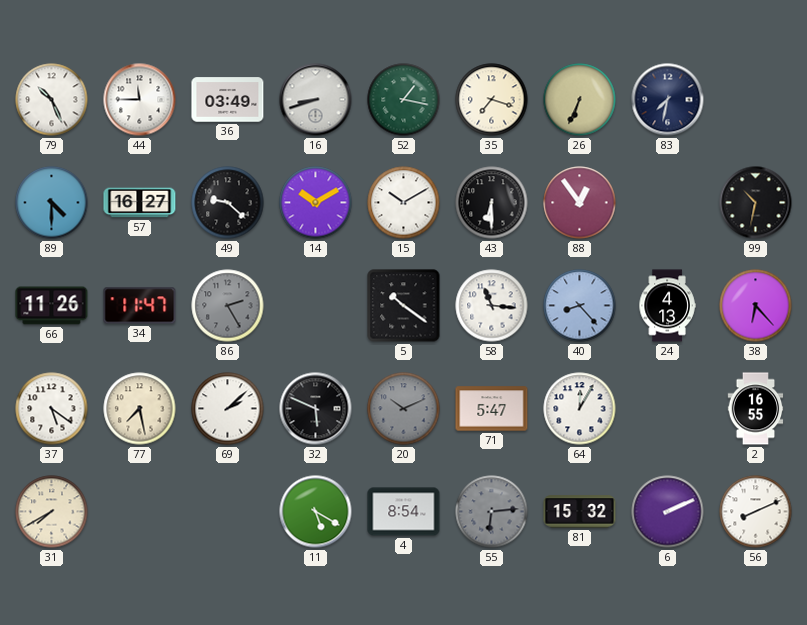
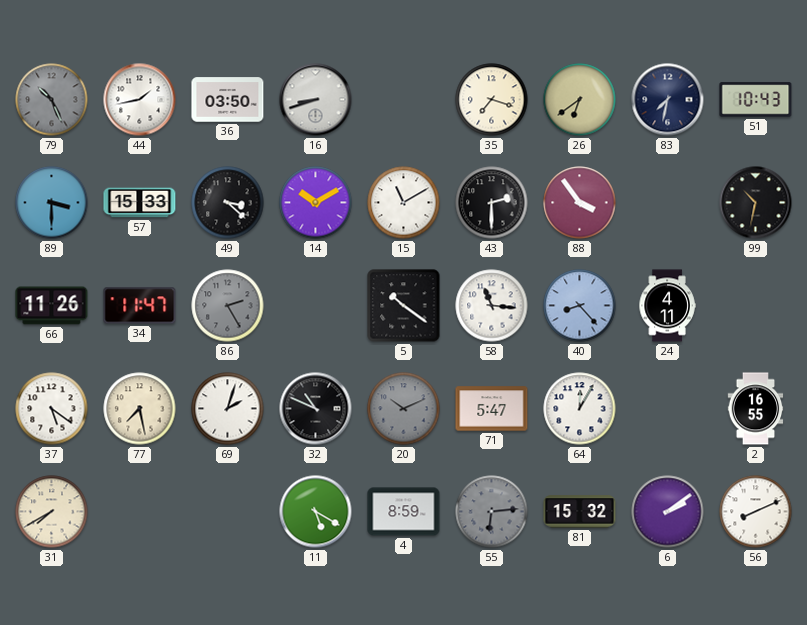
79 dial: white -> grey (52, 100)
44: 11:45 -> 1:43 (140, 100)
36: 03:49 -> 03:50 (228, 100)
52: 1:17 -> none (404, 100)
26: 6:34 -> 6:39 (580, 100)
51: none -> 10:43 (756, 100)
89: 4:30 -> 3:30 (52, 203)
57: 16:27 -> 15:33 (140, 203)
49: 9:22 -> 3:22 (228, 203)
15: 10:10 -> 11:10 (404, 203)
43: 6:30 -> 2:30 (492, 203)
88: 12:54 -> 3:54 (580, 203)
24: 4:13 -> 4:11 (667, 306)
38: 6:23 -> none (756, 306)
69: 2:08 -> 2:03 (228, 409)
32: 5:49 -> 10:49 (316, 409)
4: 8:54 -> 8:59 (404, 512)
6: 2:11 -> 2:09 (668, 512)
